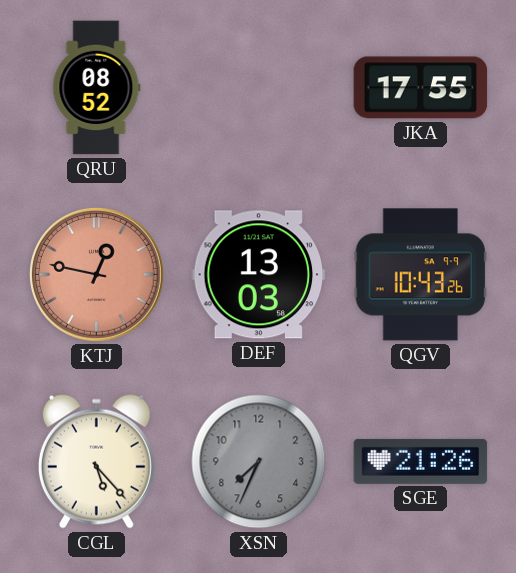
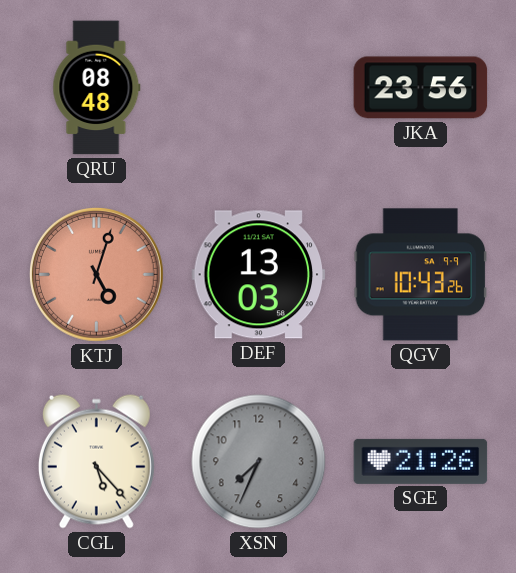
QRU: 08:52 -> 08:48 (97, 88)
JKA: 17:55 -> 23:56 (421, 88)
KTJ: 12:47 -> 5:03 (96, 274)
